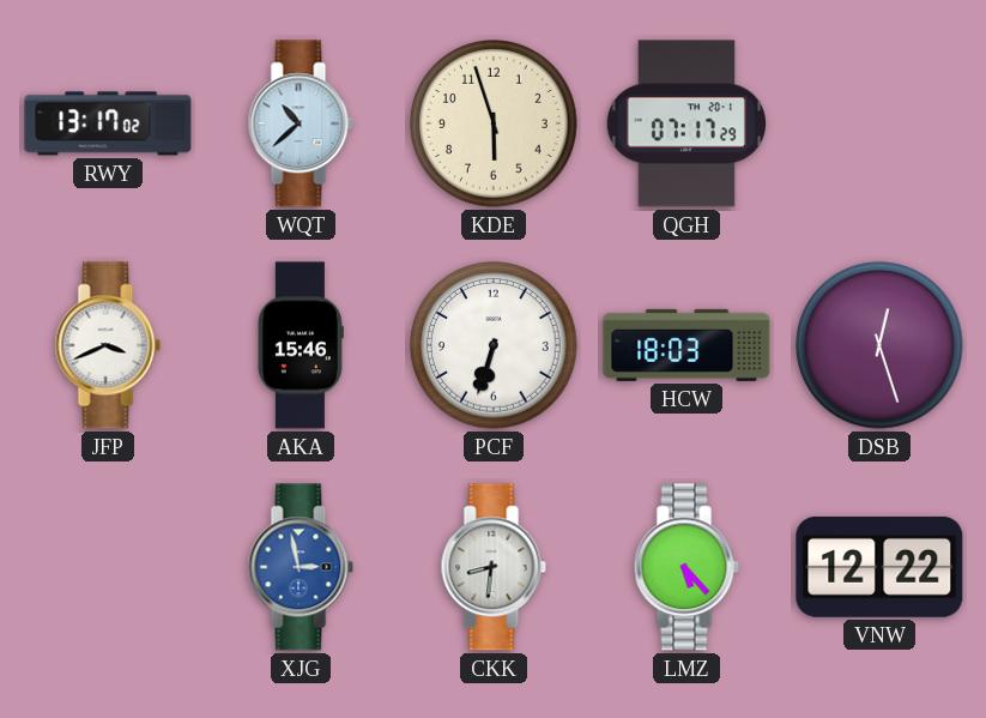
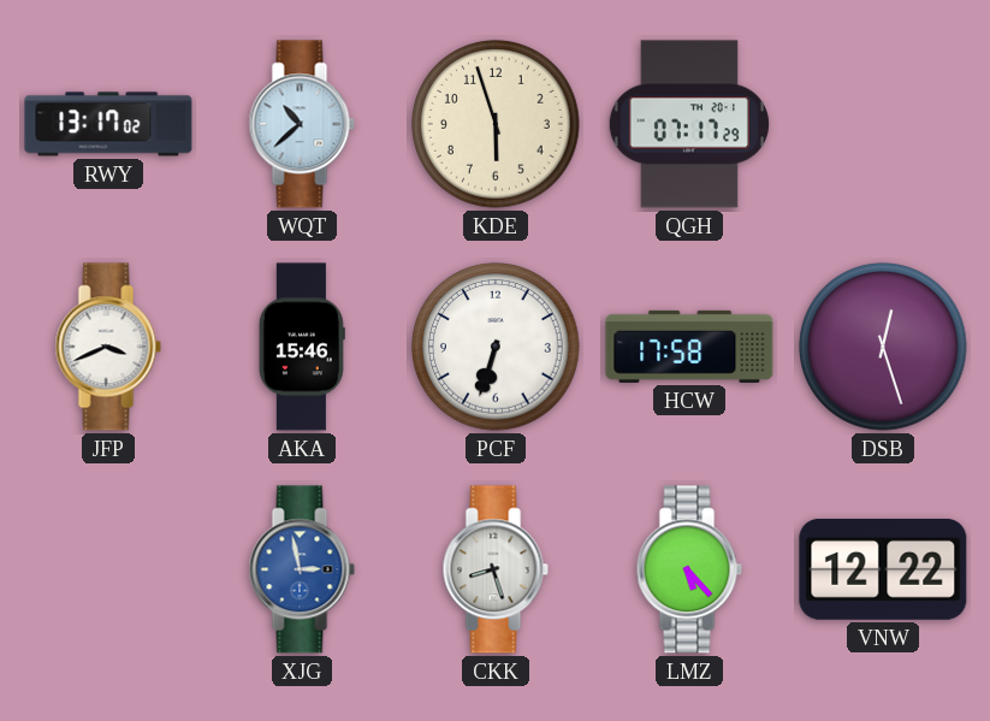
HCW: 18:03 -> 17:58 (689, 347)
CKK: 8:31 -> 8:27 (496, 569)
